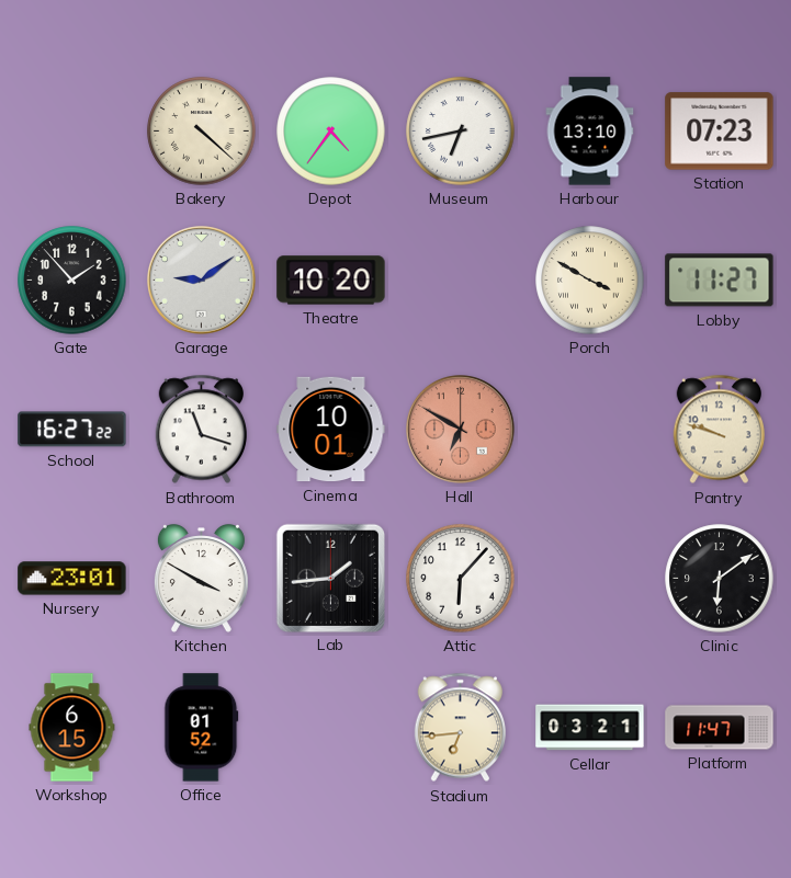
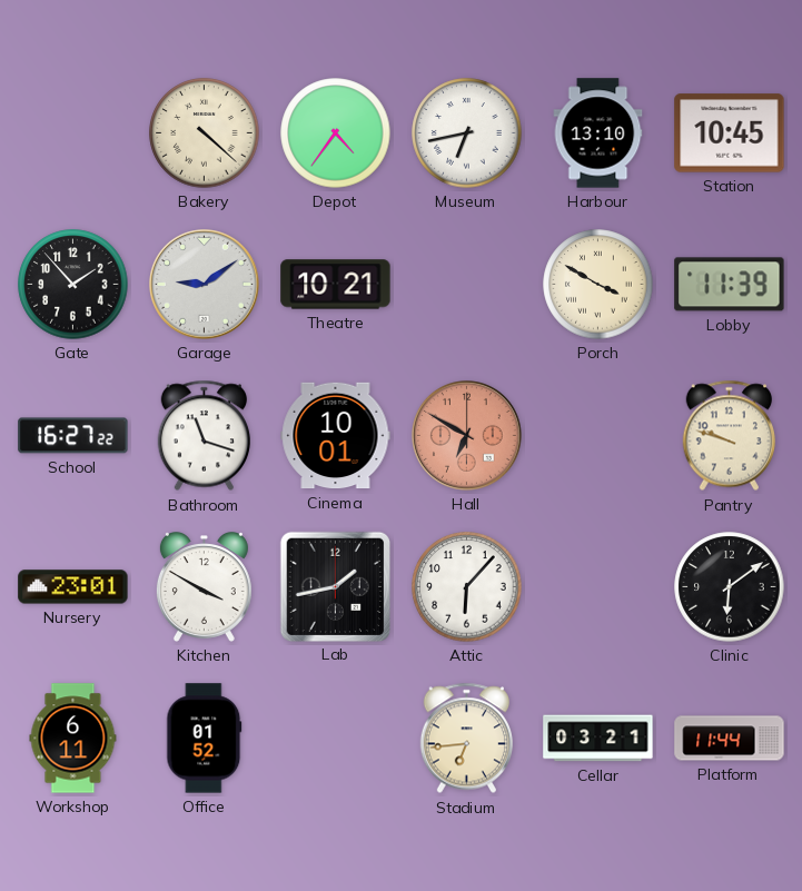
Station: 07:23 -> 10:45 (730, 133)
Theatre: 10:20 -> 10:21 (336, 285)
Lobby: 11:27 -> 11:39 (730, 285)
Lab: 1:44 -> 1:43 (335, 586)
Workshop: 6:15 -> 6:11 (73, 739)
Platform: 11:47 -> 11:44 (730, 739)
